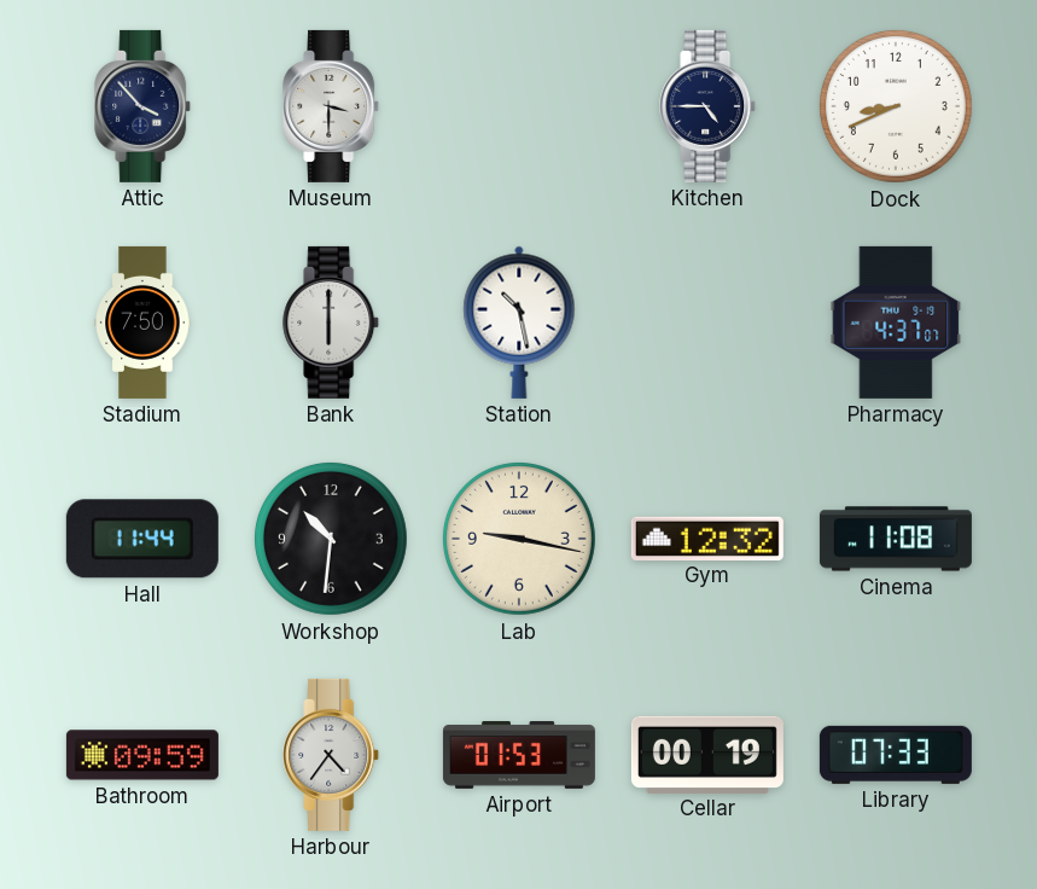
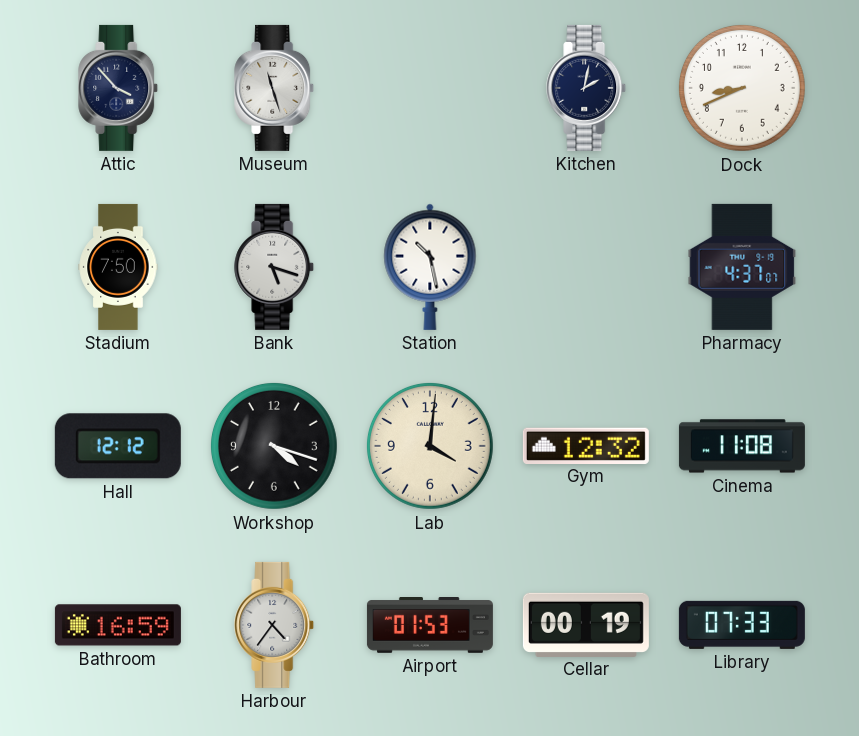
Museum: 3:30 -> 11:27 (275, 88)
Kitchen: 4:45 -> 2:02 (587, 88)
Bank: 6:00 -> 5:18 (275, 267)
Hall: 11:44 -> 12:12 (118, 446)
Workshop: 10:31 -> 4:18 (274, 446)
Lab: 9:17 -> 4:01 (430, 446)
Bathroom: 09:59 -> 16:59 (118, 625)
